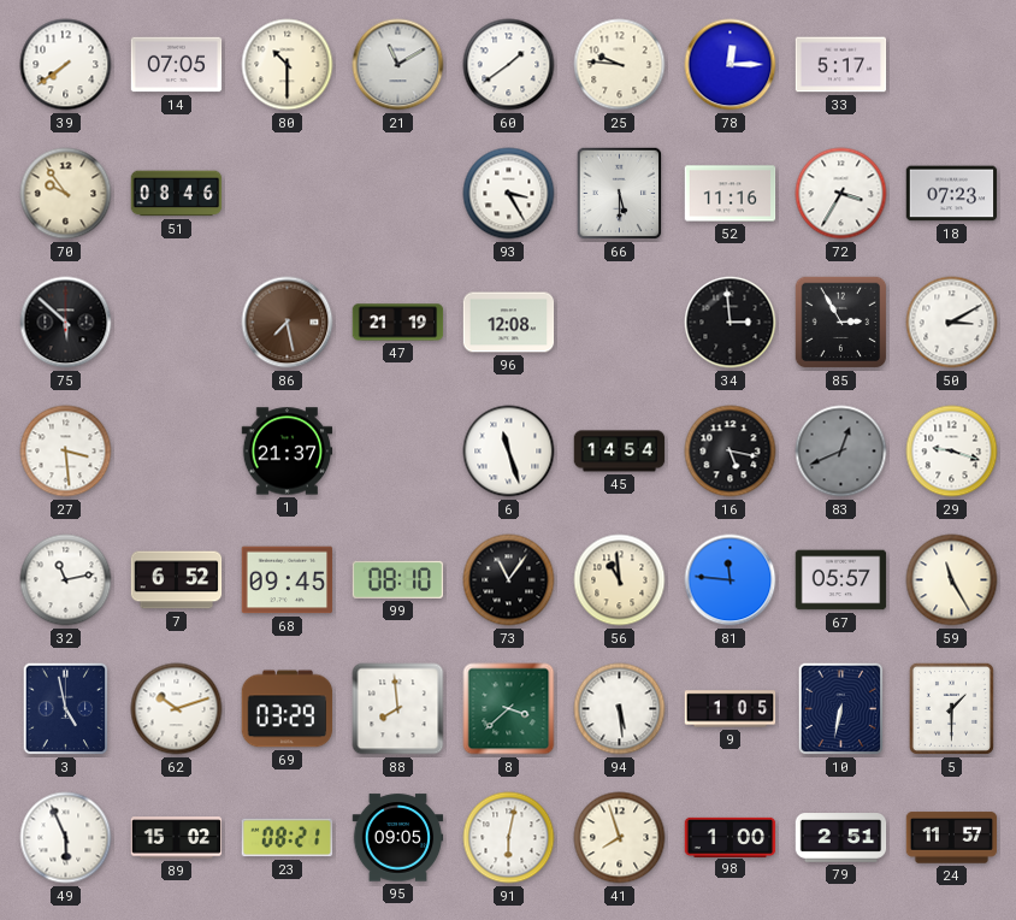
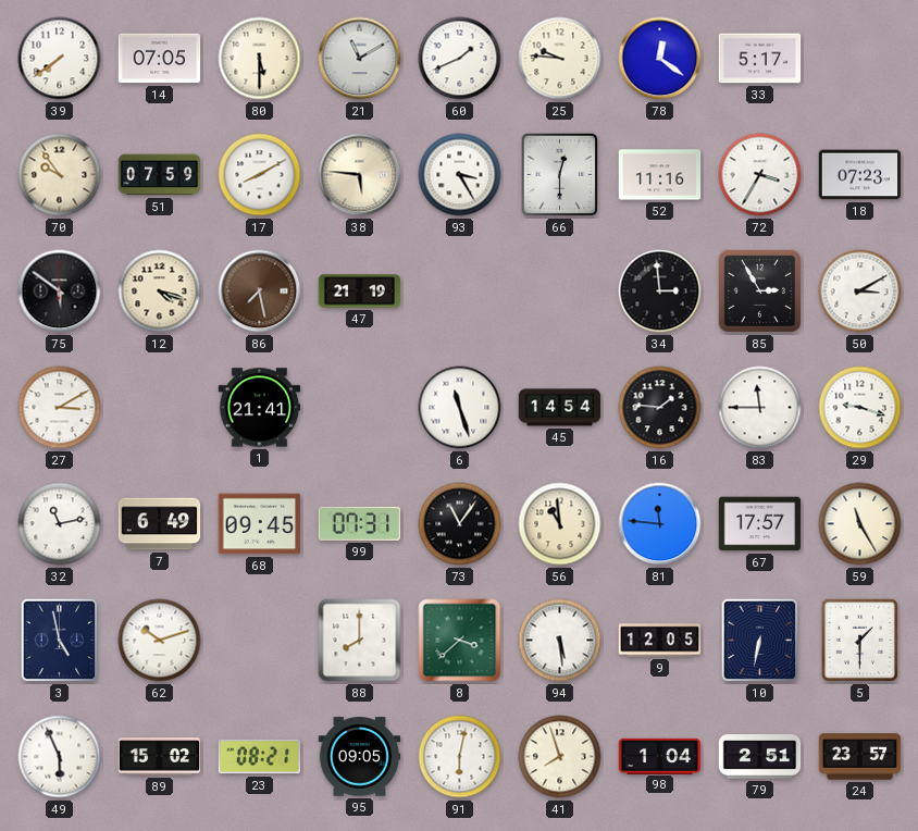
80: 10:30 -> 5:30 (260, 59)
60: 1:39 -> 1:41 (460, 59)
78: 12:15 -> 12:21 (660, 59)
51: 08:46 -> 07:59 (160, 175)
17: none -> 8:10 (260, 175)
38: none -> 5:46 (360, 175)
66: 5:30 -> 12:30 (560, 175)
75: 5:52 -> 5:51 (60, 292)
12: none -> 4:18 (160, 292)
96: 12:08 -> none (509, 323)
27: 3:29 -> 3:10 (60, 408)
1: 21:37 -> 21:41 (260, 408)
16: 5:17 -> 1:46 (660, 408)
83: 12:41 -> 11:45 (760, 408)
83 dial: grey -> white (760, 408)
7: 6:52 -> 6:49 (160, 524)
99: 08:10 -> 07:31 (360, 523)
67: 05:57 -> 17:57 (760, 524)
69: 03:29 -> none (288, 709)
88: 7:59 -> 8:00 (360, 641)
9: 1:05 -> 12:05 (660, 641)
98: 1:00 -> 1:04 (660, 756)
24: 11:57 -> 23:57 (860, 757)
